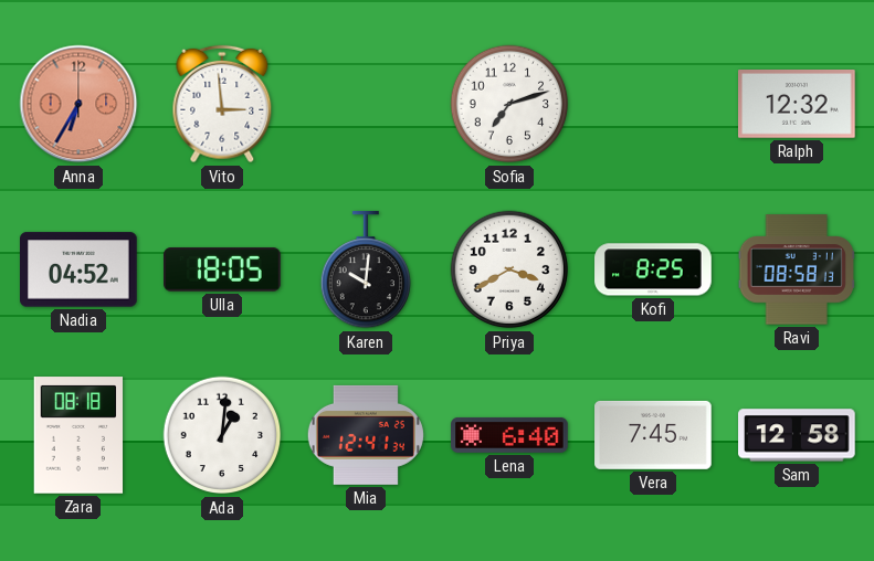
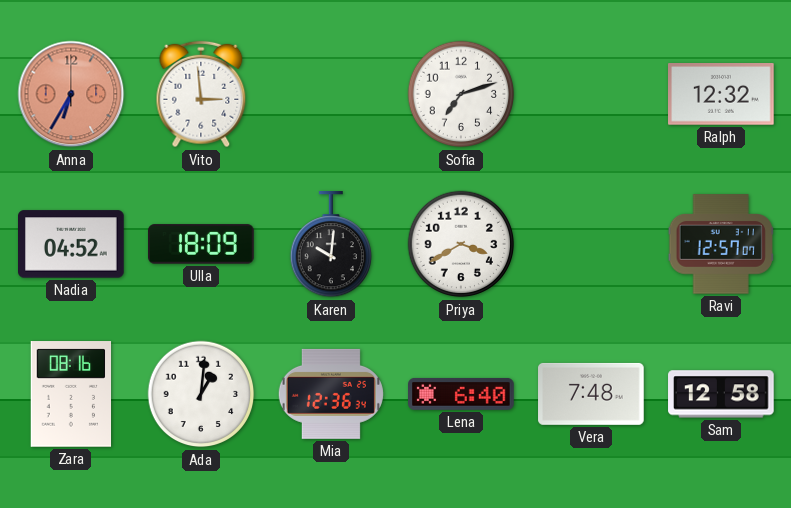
Ulla: 18:05 -> 18:09 (201, 244)
Kofi: 8:25 -> none (653, 269)
Ravi: 08:58 -> 12:57 (721, 244)
Zara: 08:18 -> 08:16 (71, 394)
Mia: 12:41 -> 12:36 (331, 394)
Vera: 7:45 -> 7:48 (591, 394)
